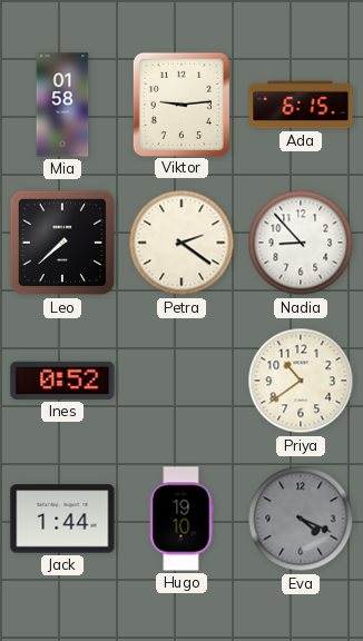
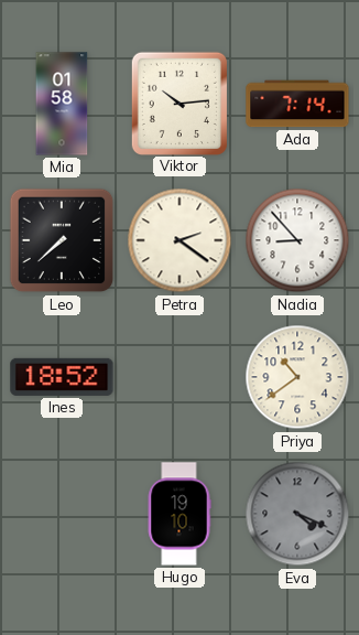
Viktor: 9:14 -> 10:14 (179, 103)
Ada: 6:15 -> 7:14 (297, 104)
Ines: 0:52 -> 18:52 (62, 377)
Jack: 1:44 -> none (62, 519)
